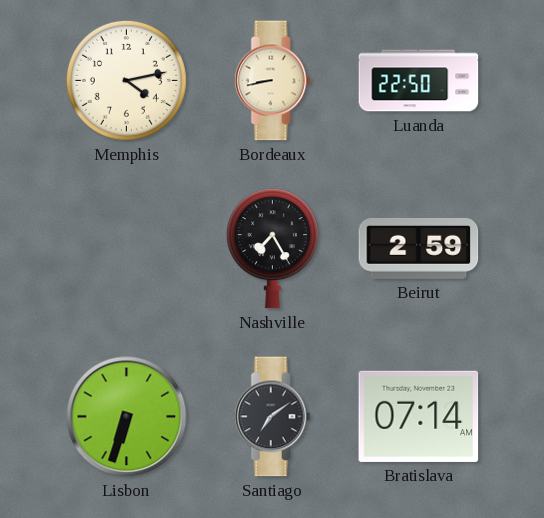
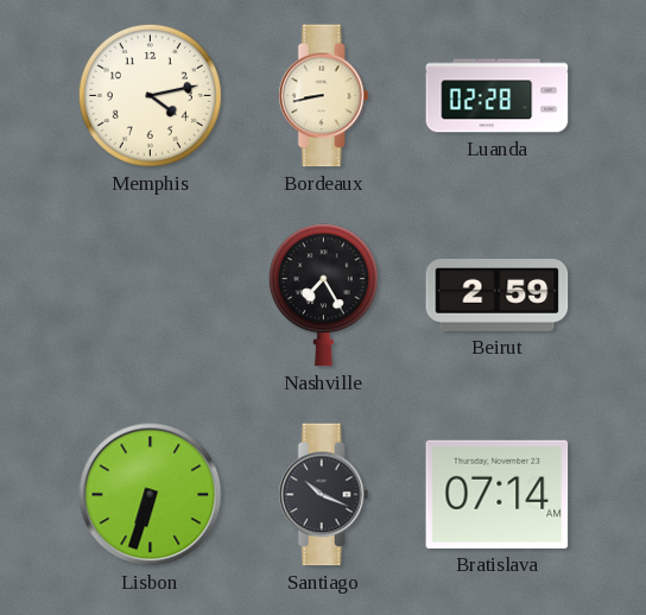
Luanda: 22:50 -> 02:28 (498, 96)
Santiago: 7:09 -> 10:19 (323, 495)
